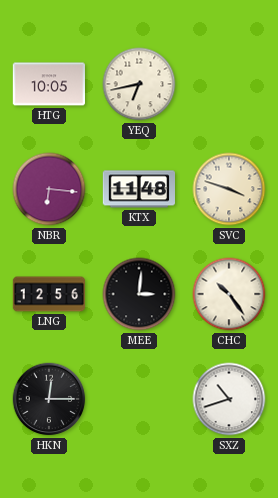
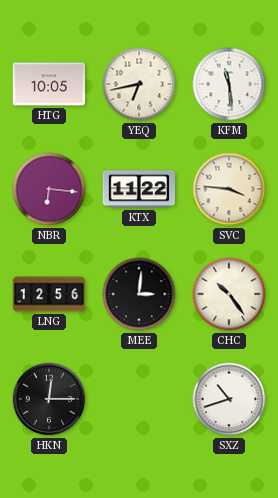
KFM: none -> 11:29 (229, 84)
KTX: 11:48 -> 11:22 (138, 189)
SVC: 3:48 -> 3:46 (229, 189)
